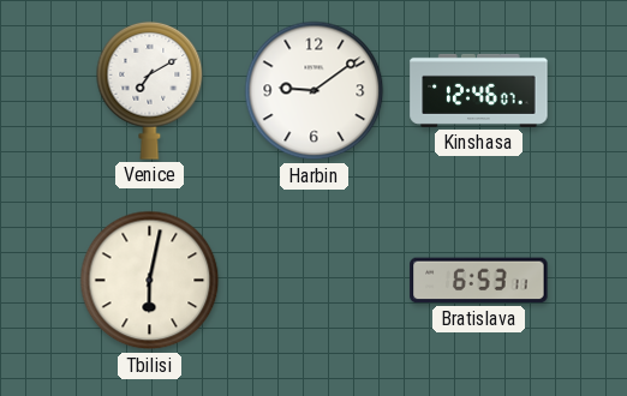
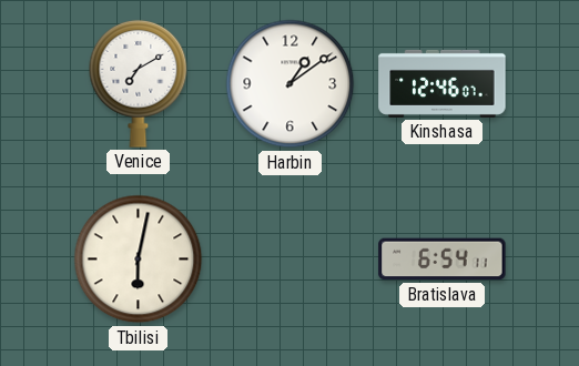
Harbin: 9:09 -> 1:09 (291, 84)
Bratislava: 6:53 -> 6:54 (443, 260)
